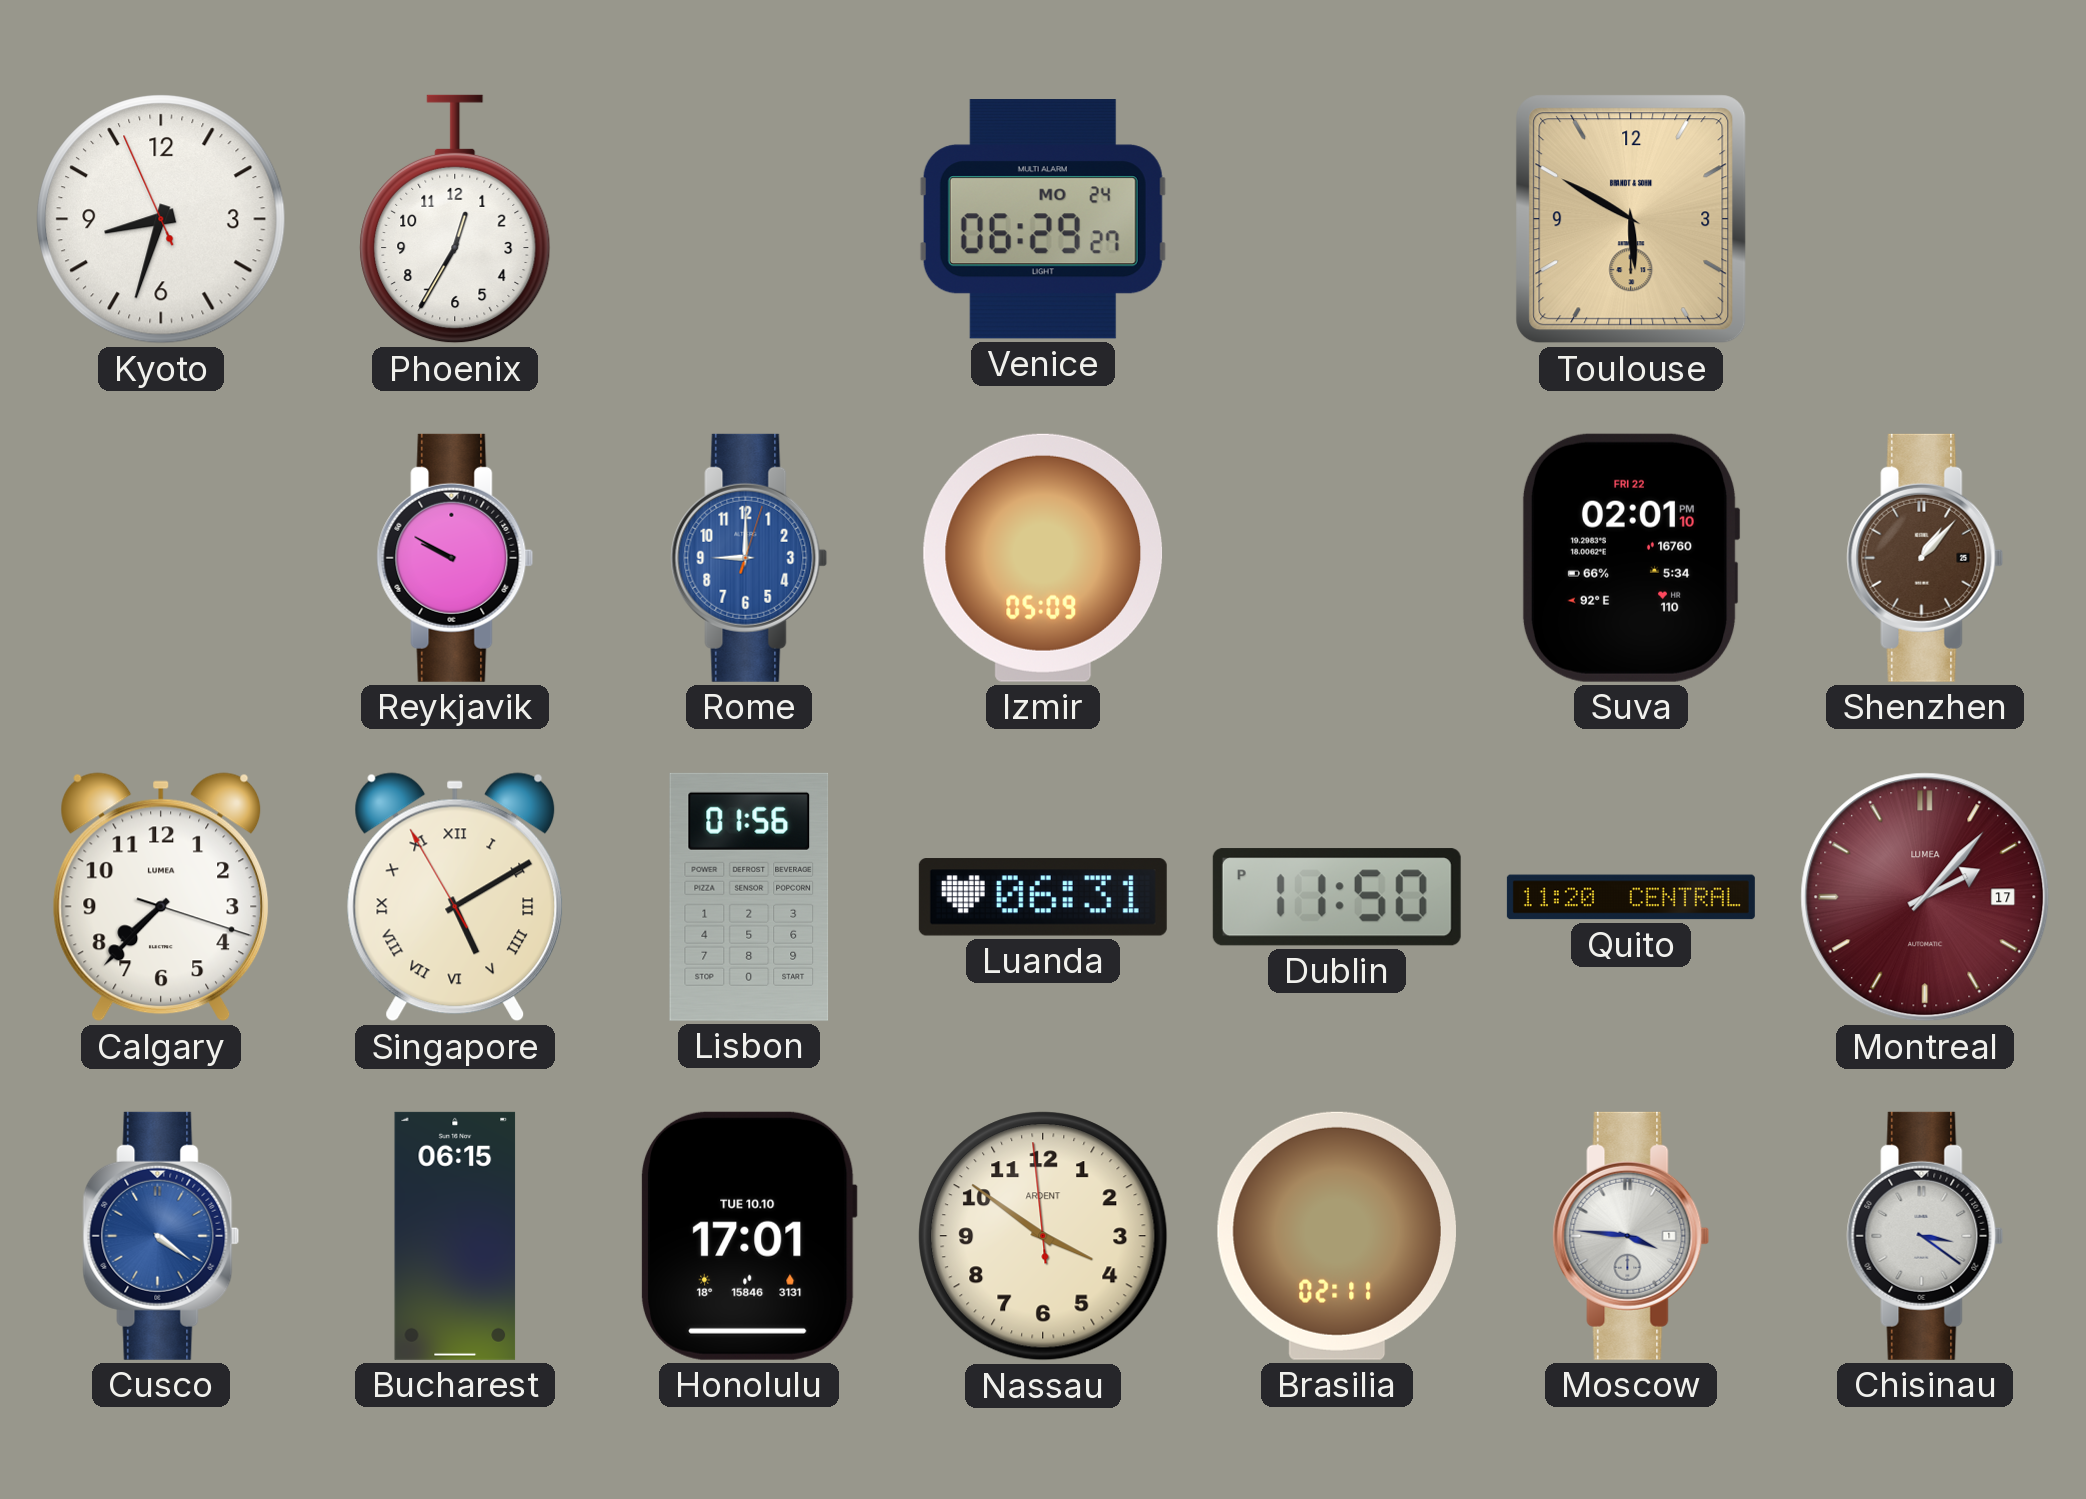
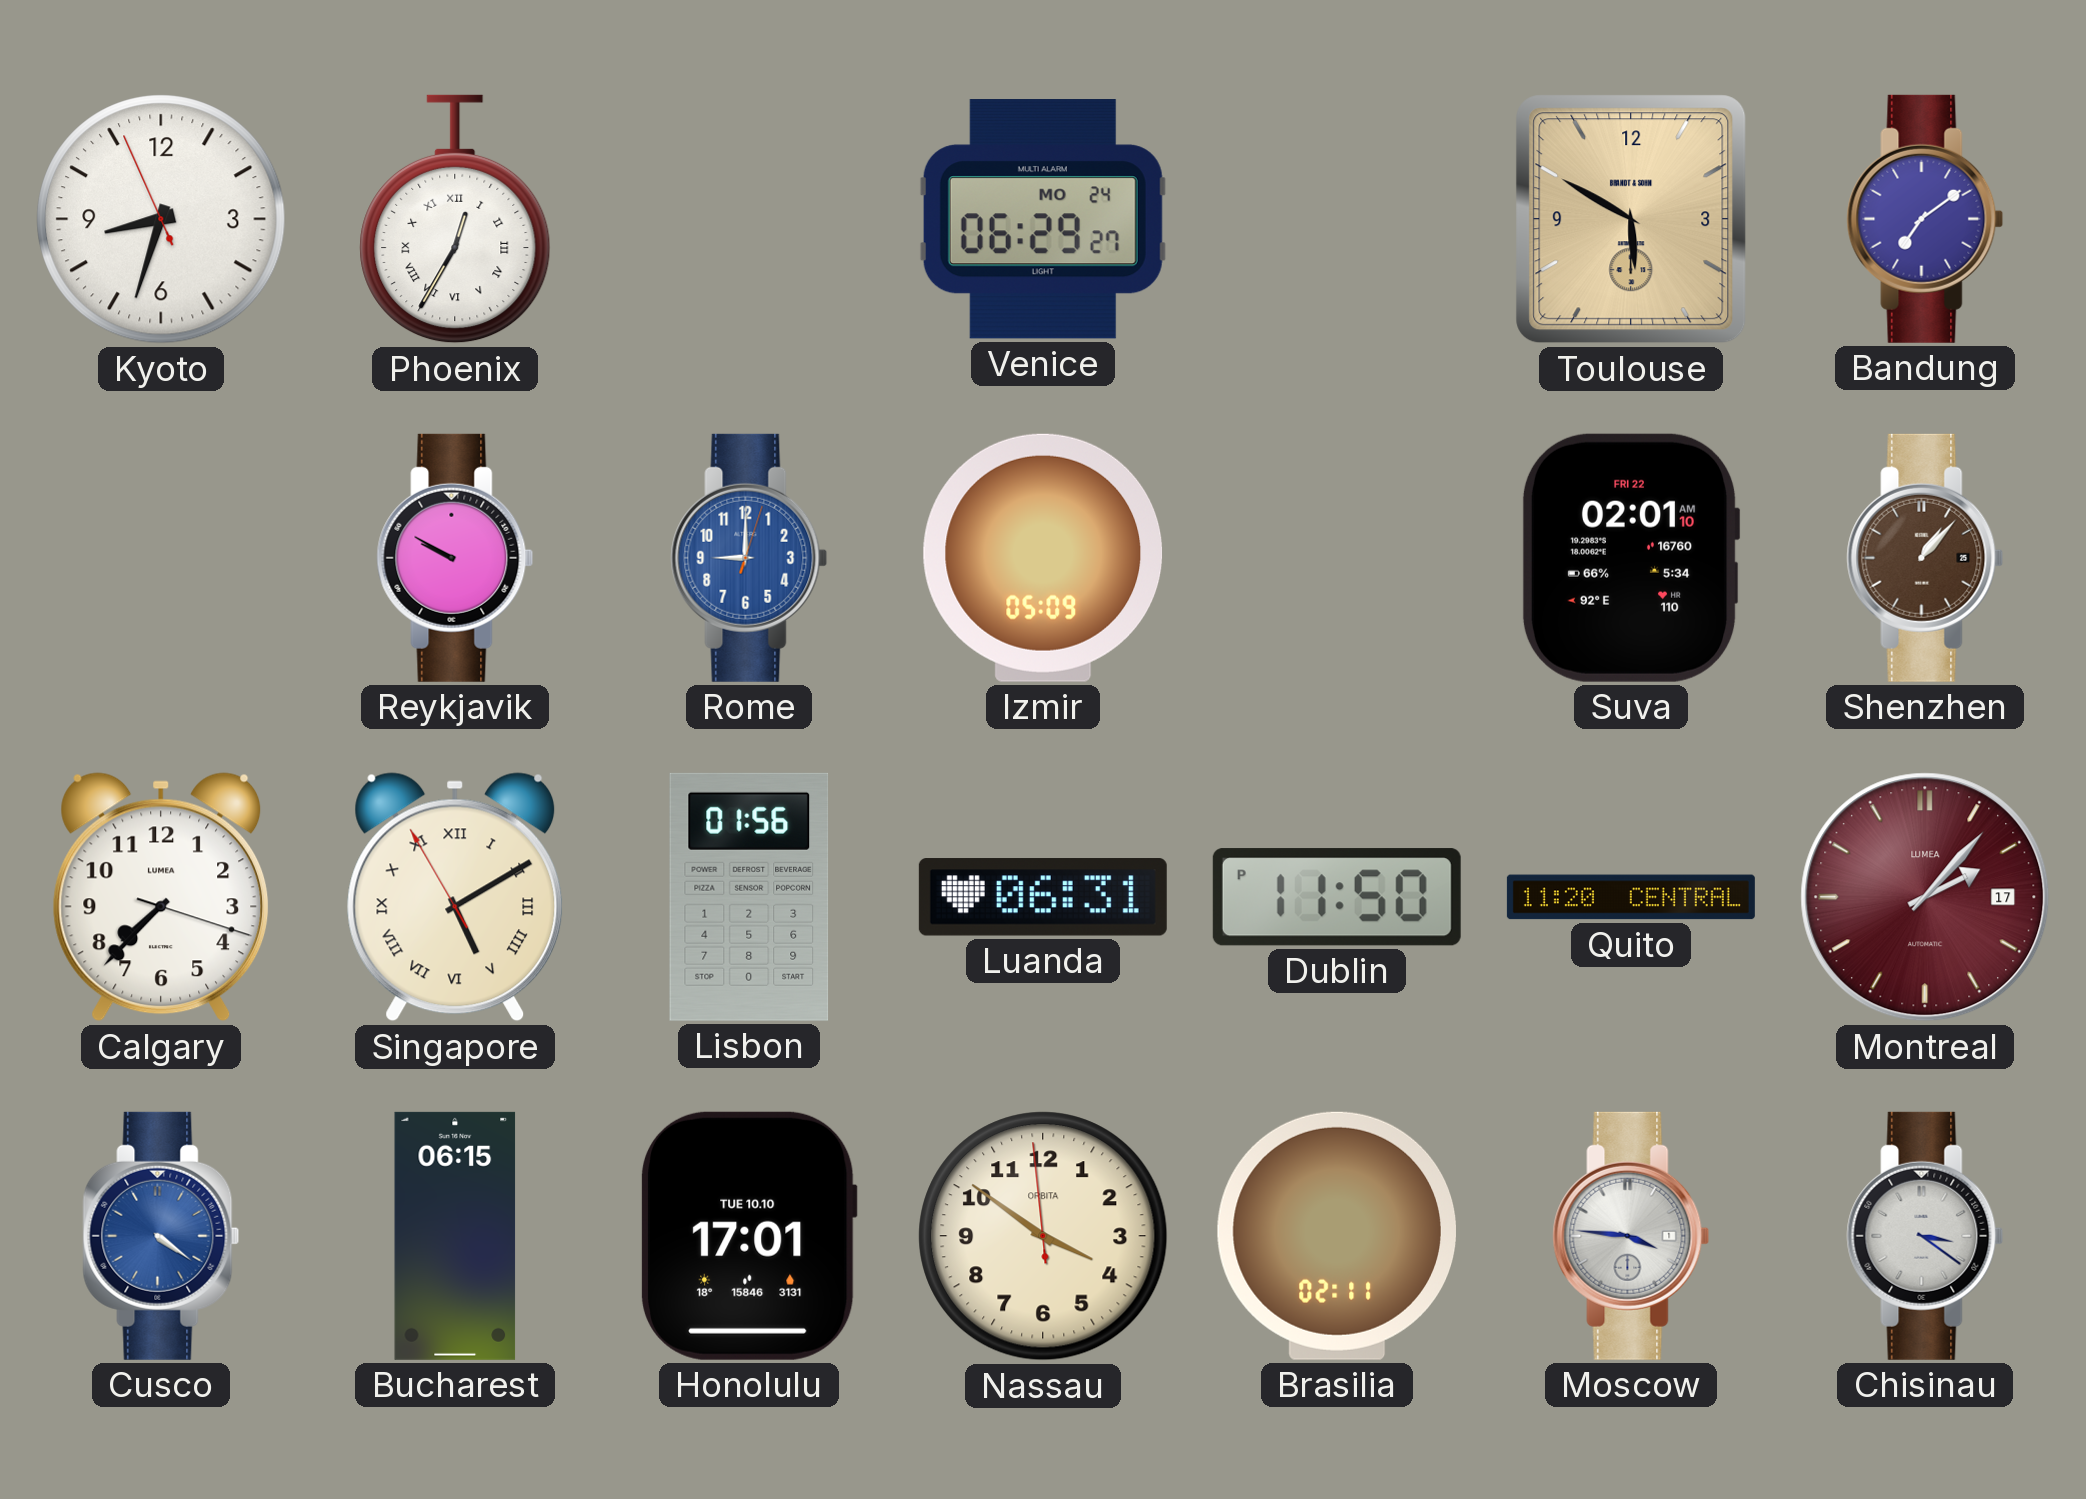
Phoenix numerals: Arabic -> Roman (455, 219)
Bandung: none -> 7:09 (1925, 219)
Suva: 02:01:10 PM -> 02:01:10 AM (1631, 558)
Nassau brand: ARDENT -> ORBITA (1043, 1236)
